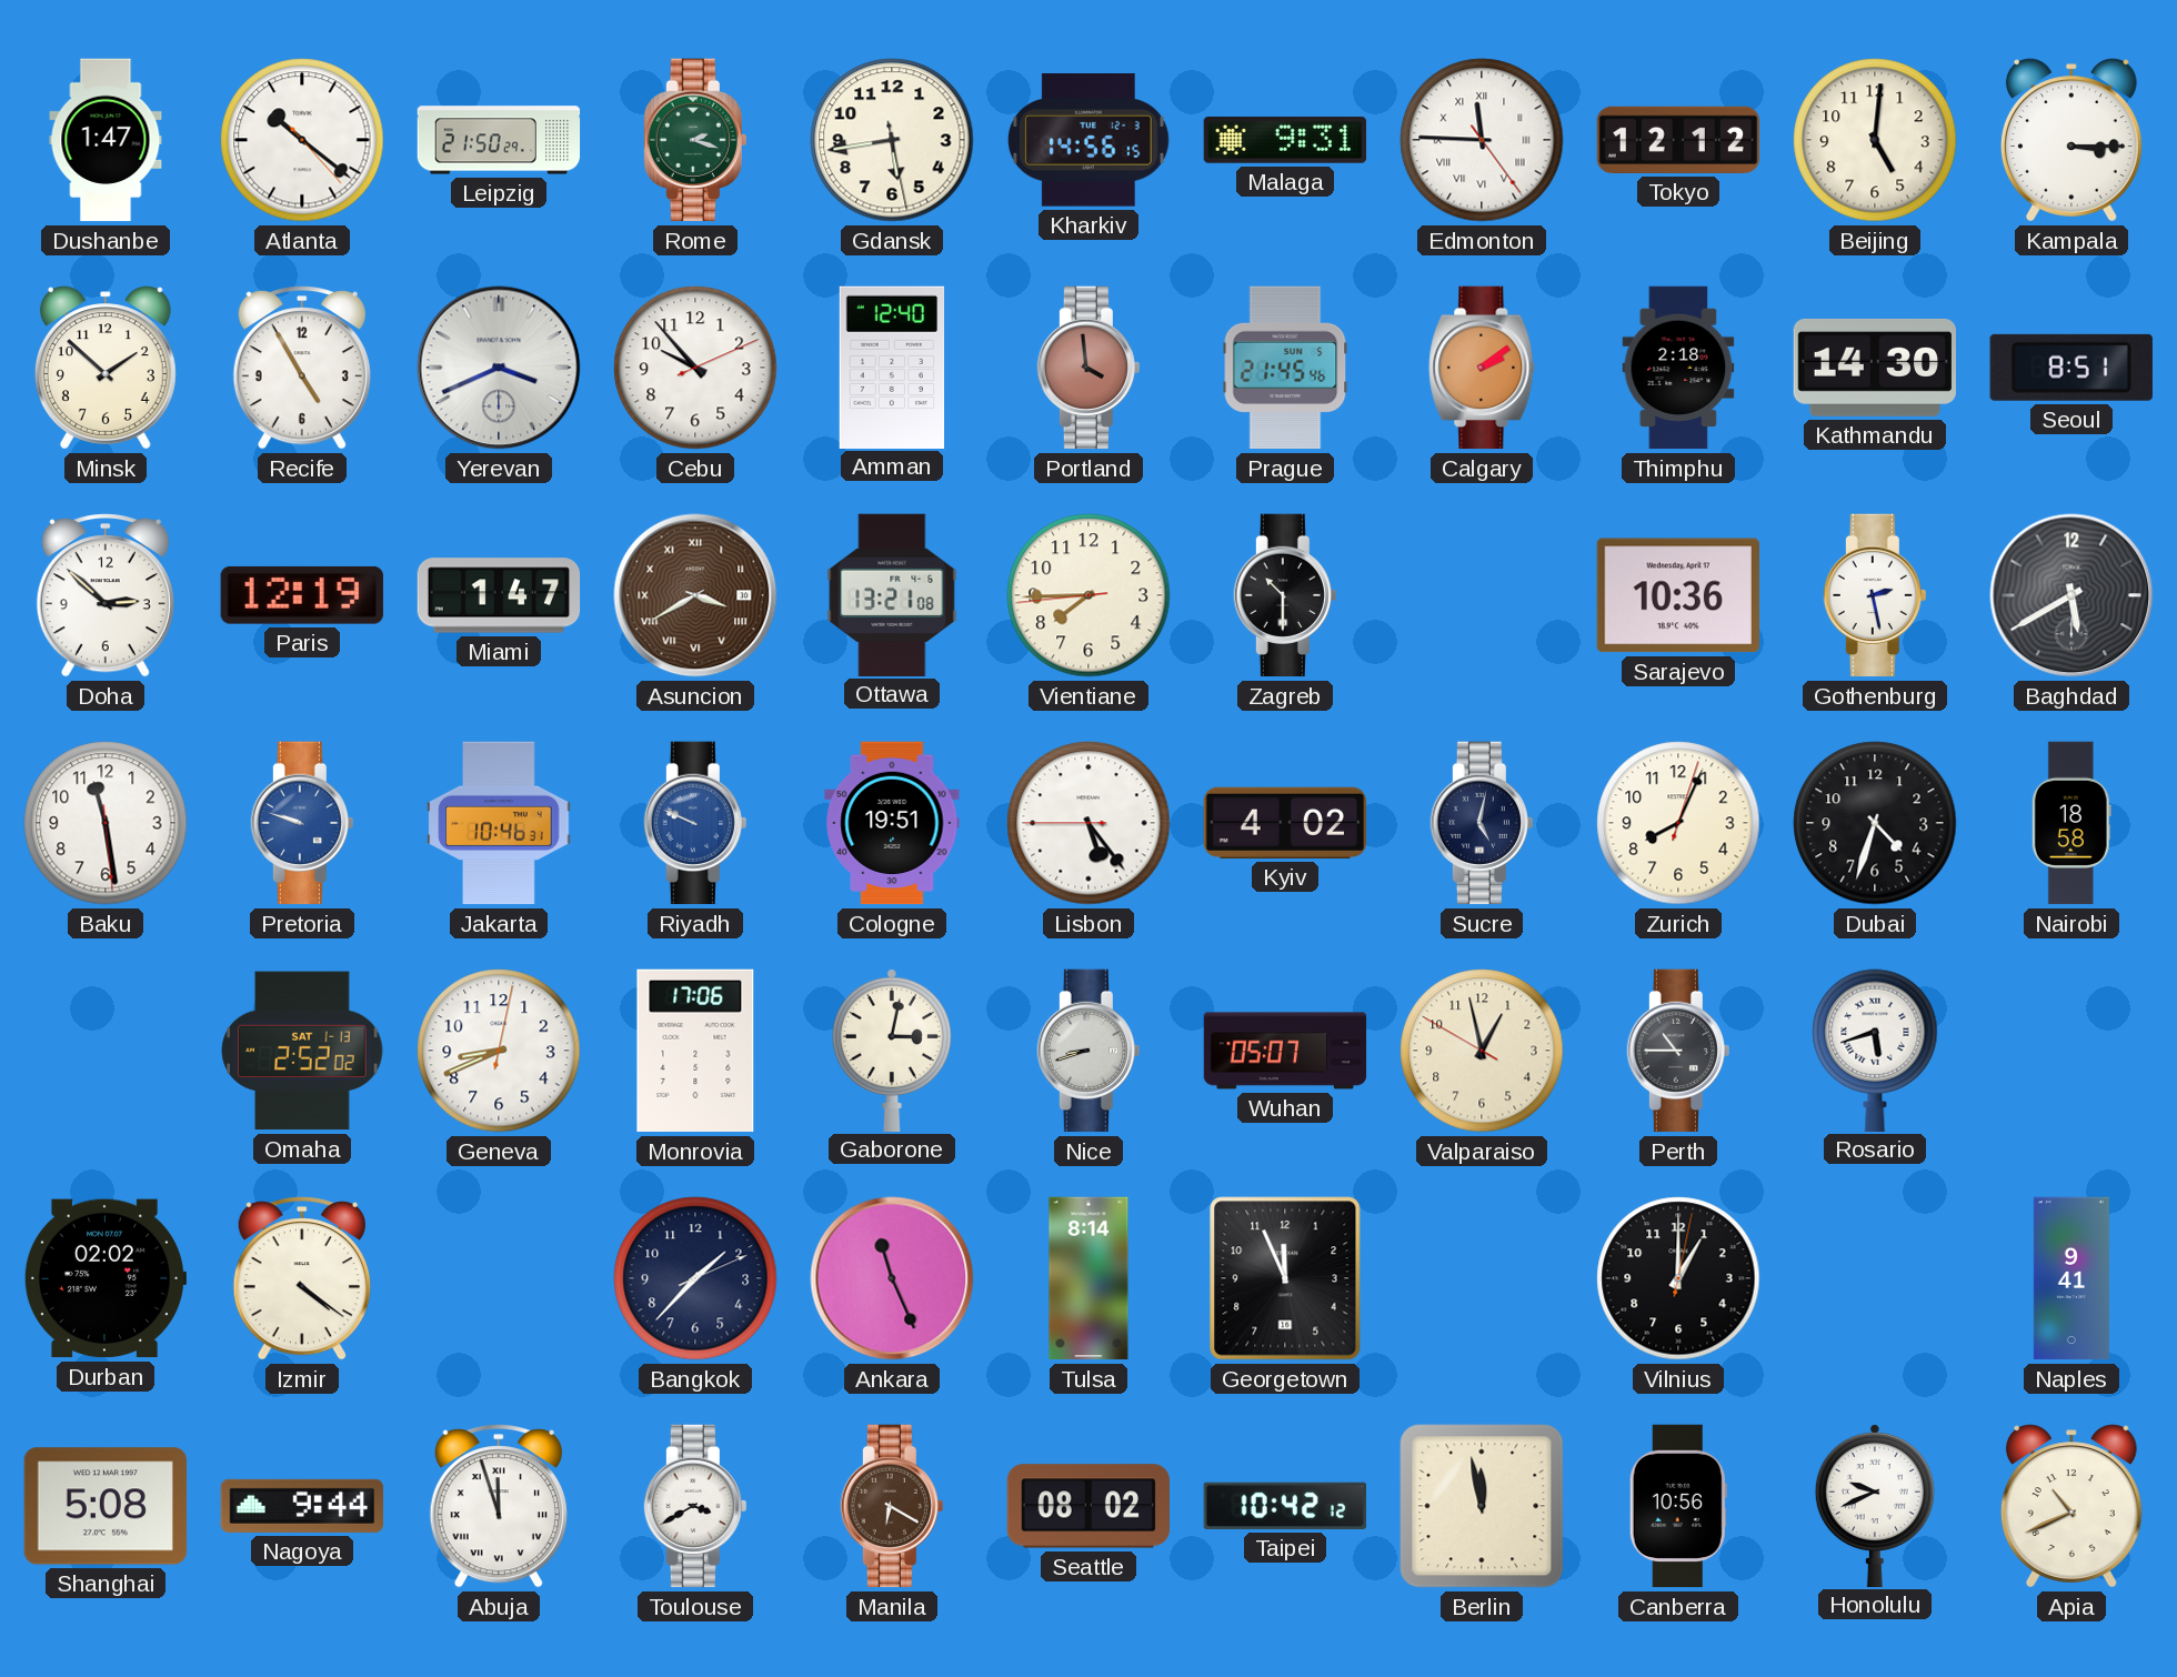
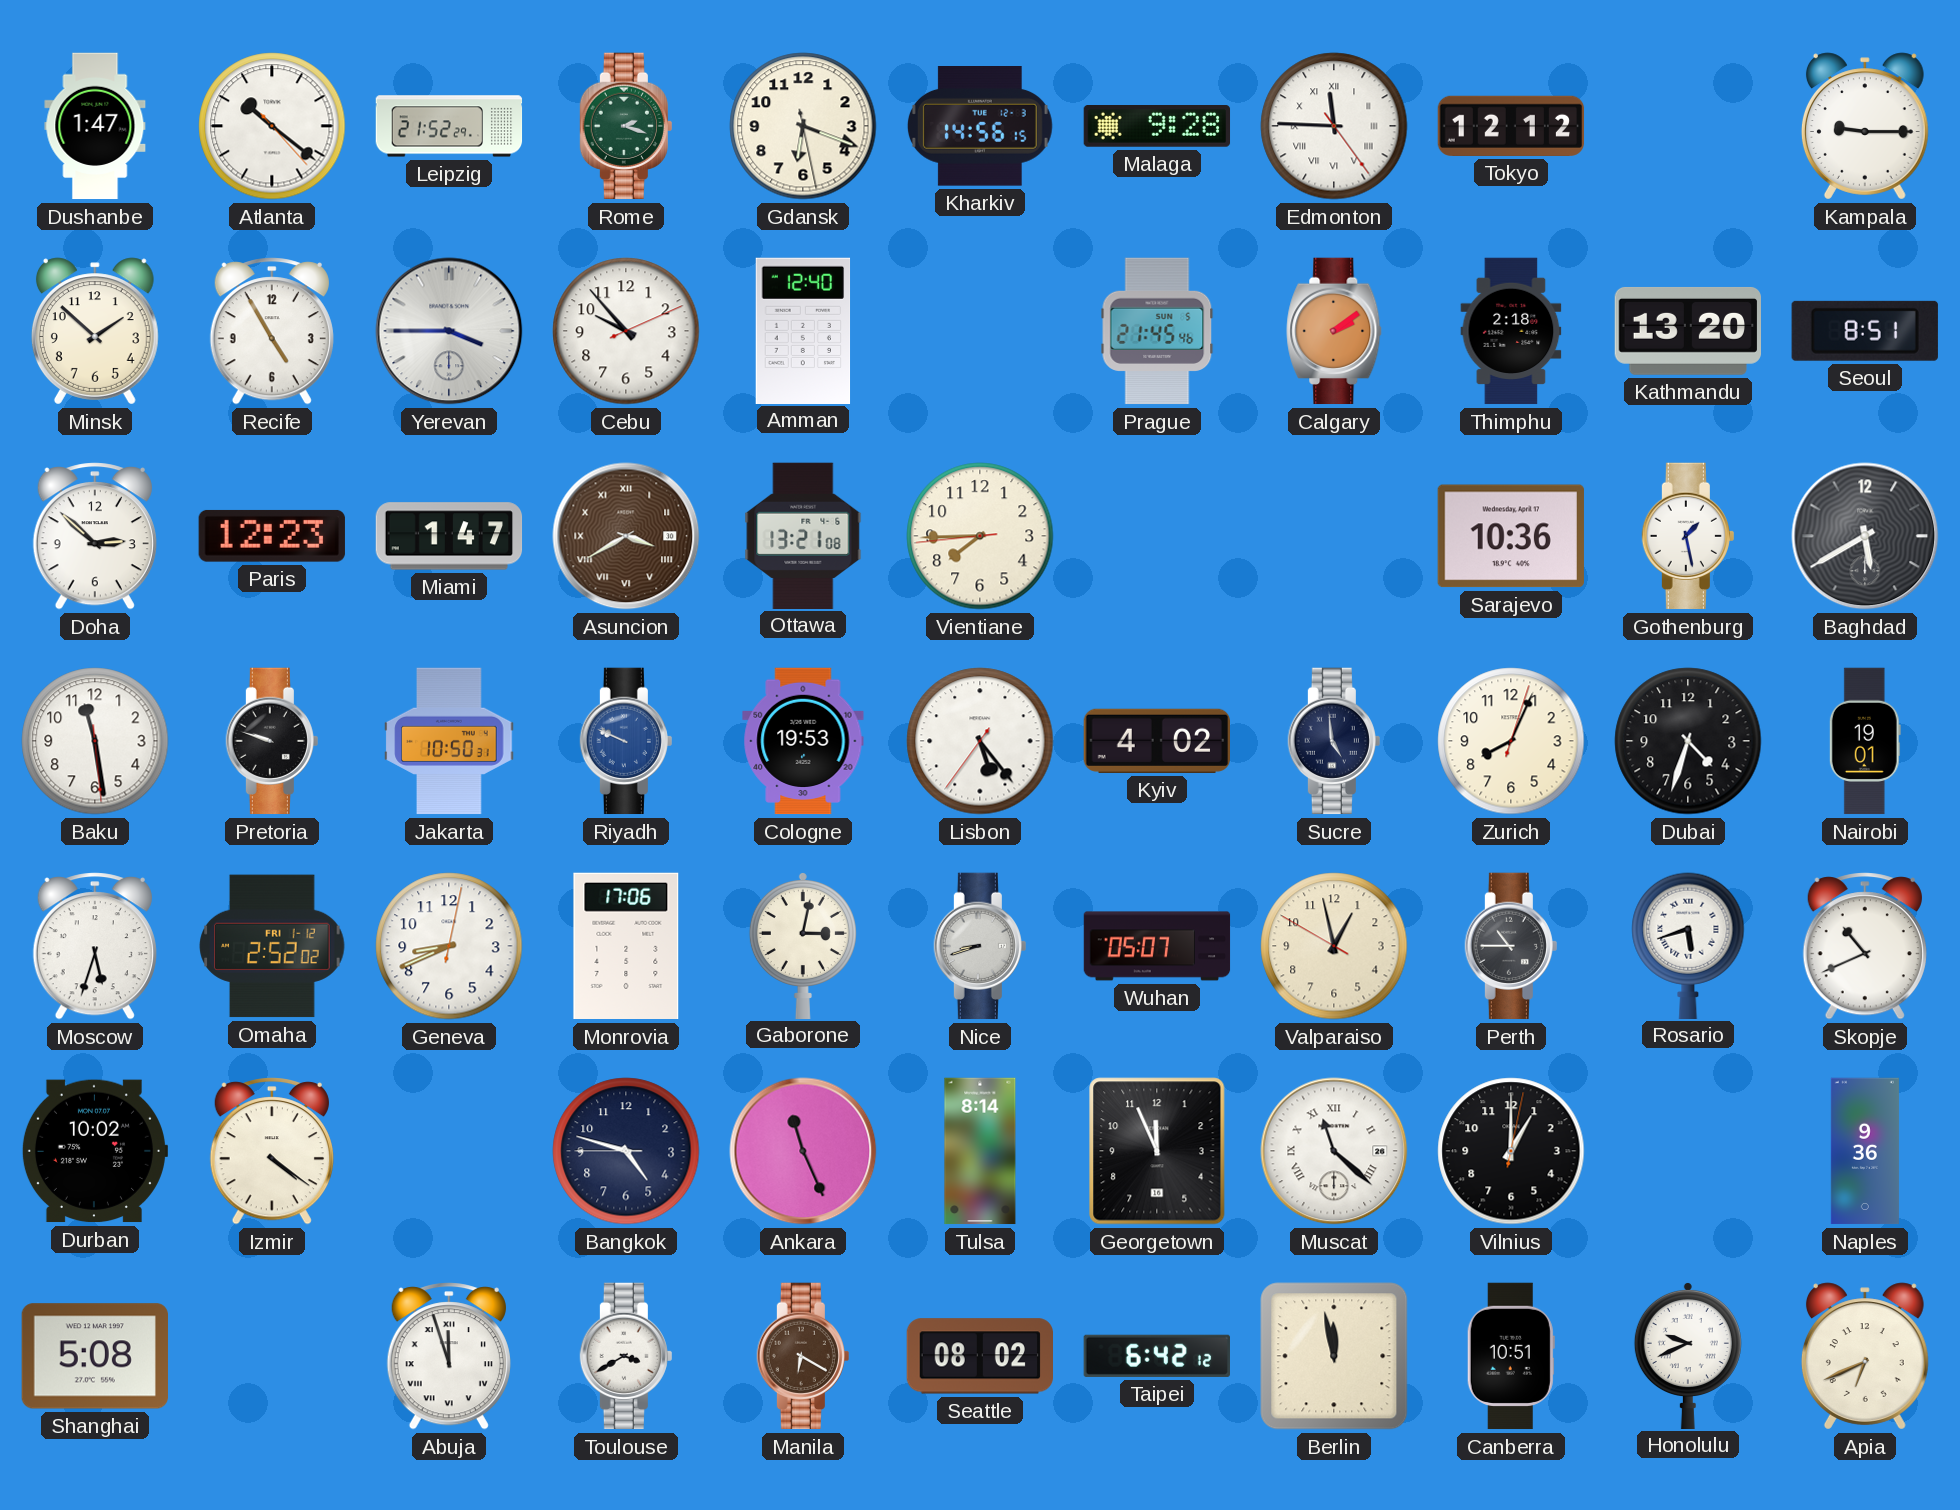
Leipzig: 21:50 -> 21:52 (449, 126)
Gdansk: 5:43 -> 6:18 (803, 126)
Malaga: 9:31 -> 9:28 (1157, 127)
Beijing: 5:01 -> none (1875, 140)
Kampala: 3:15 -> 9:15 (1865, 126)
Yerevan: 3:41 -> 3:45 (449, 331)
Portland: 3:59 -> none (1088, 368)
Kathmandu: 14:30 -> 13:20 (1687, 331)
Paris: 12:19 -> 12:23 (272, 536)
Zagreb: 10:30 -> none (1285, 595)
Gothenburg: 2:28 -> 1:28 (1688, 536)
Pretoria dial: blue -> black (272, 741)
Jakarta: 10:46 -> 10:50 (449, 741)
Cologne: 19:51 -> 19:53 (803, 741)
Lisbon: 5:23:45 -> 5:23:36 (980, 741)
Sucre: 5:02 -> 4:59 (1334, 741)
Nairobi: 18:58 -> 19:01 (1865, 741)
Moscow: none -> 5:33 (95, 946)
Omaha date: SAT 1-13 -> FRI 1-12 (272, 946)
Skopje: none -> 10:41 (1865, 946)
Durban: 02:02 -> 10:02 (94, 1151)
Bangkok: 1:37 -> 4:47 (626, 1151)
Muscat: none -> 11:22 (1334, 1151)
Naples: 9:41 -> 9:36 (1865, 1151)
Nagoya: 9:44 -> none (302, 1506)
Taipei: 10:42 -> 6:42 (1157, 1356)
Canberra: 10:56 -> 10:51 (1511, 1356)
Apia: 10:41 -> 6:41 (1865, 1356)
